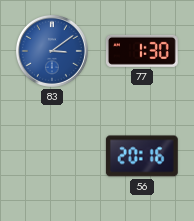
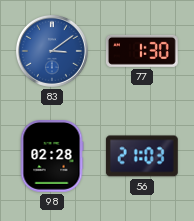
98: none -> 02:28 (52, 157)
56: 20:16 -> 21:03 (142, 156)
